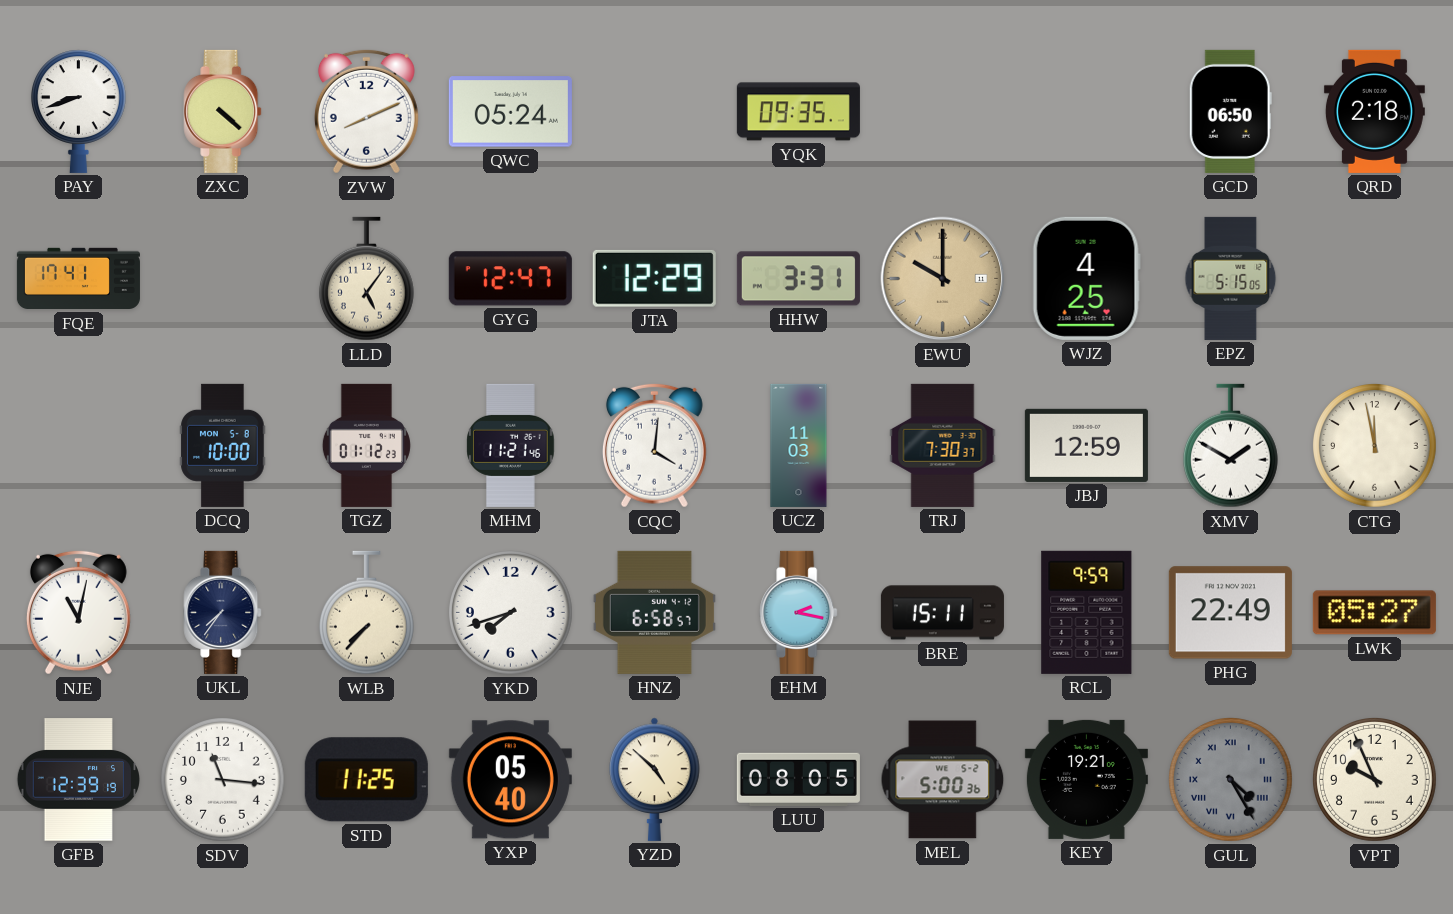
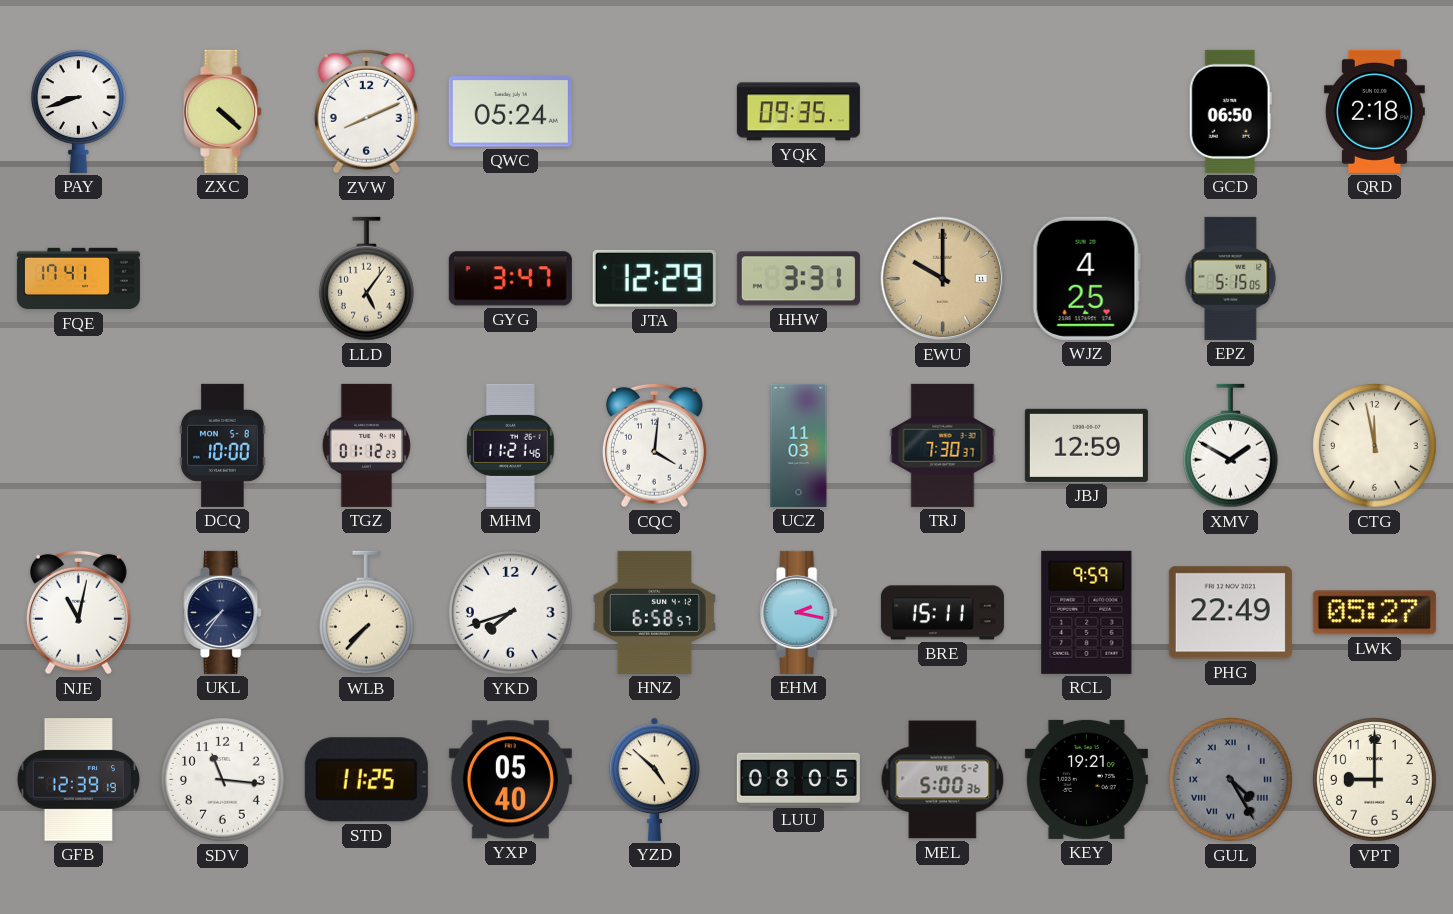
GYG: 12:47 -> 3:47 (510, 279)
VPT: 9:56 -> 9:00 (1375, 780)
